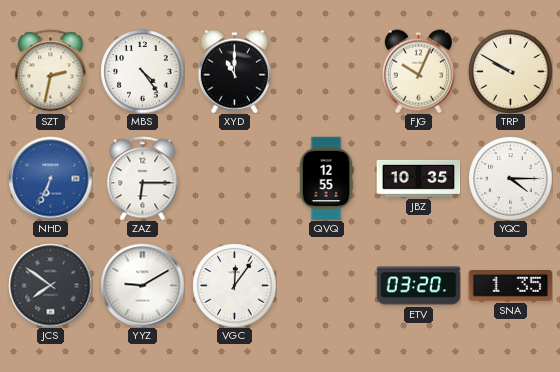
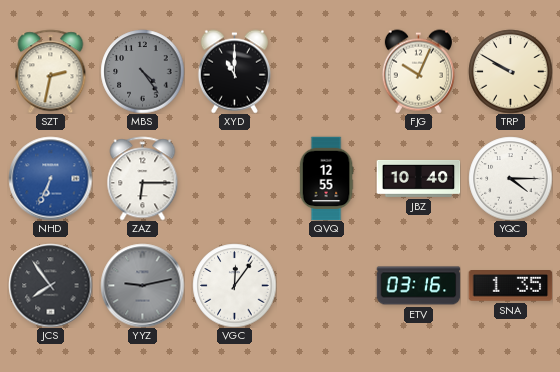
MBS dial: white -> grey (142, 71)
JBZ: 10:35 -> 10:40 (418, 178)
JCS: 7:51 -> 7:54 (50, 285)
YYZ: 9:10 -> 9:13 (142, 285)
YYZ dial: white -> grey (142, 285)
ETV: 03:20 -> 03:16 (418, 286)
